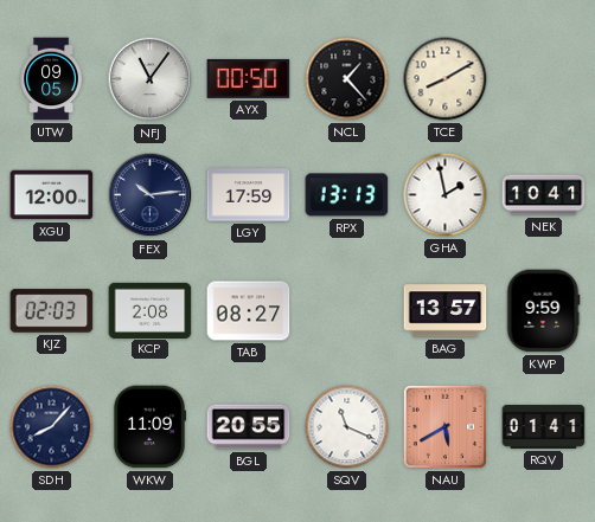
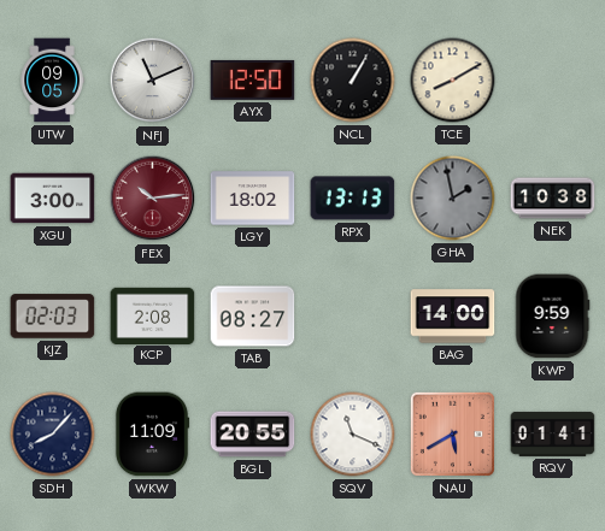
NFJ: 11:06 -> 11:11 (153, 81)
AYX: 00:50 -> 12:50 (253, 79)
NCL: 1:23 -> 1:05 (353, 81)
XGU: 12:00 -> 3:00 (53, 199)
FEX dial: navy -> burgundy (153, 199)
LGY: 17:59 -> 18:02 (253, 199)
GHA dial: white -> grey (453, 199)
NEK: 10:41 -> 10:38 (553, 199)
BAG: 13:57 -> 14:00 (453, 317)
